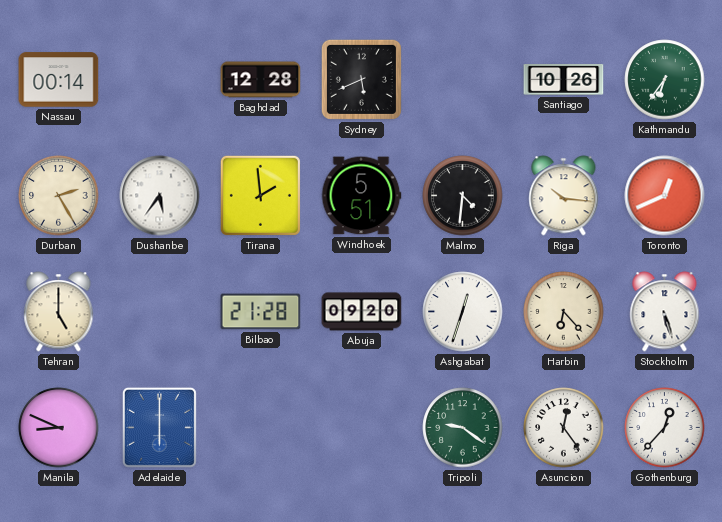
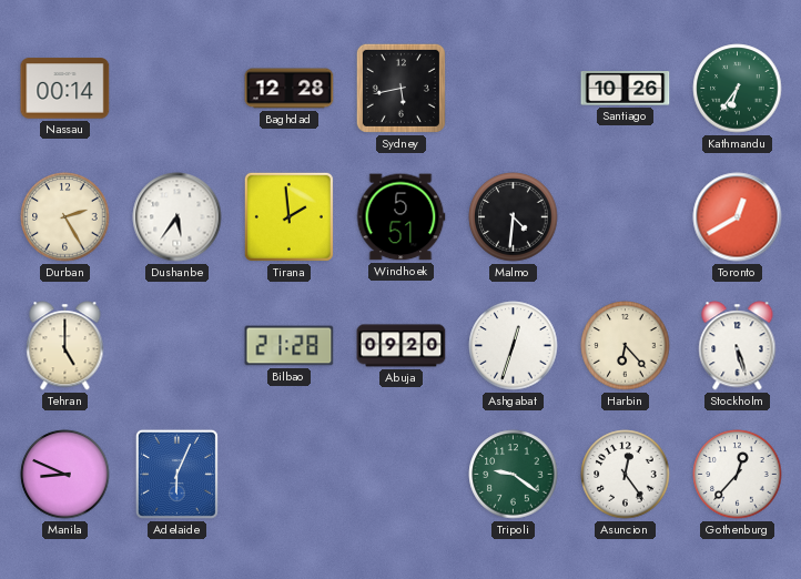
Sydney: 5:41 -> 5:43 (400, 88)
Riga: 10:16 -> none (564, 196)
Toronto: 12:41 -> 12:40 (738, 217)
Adelaide: 6:00 -> 6:04 (176, 474)
